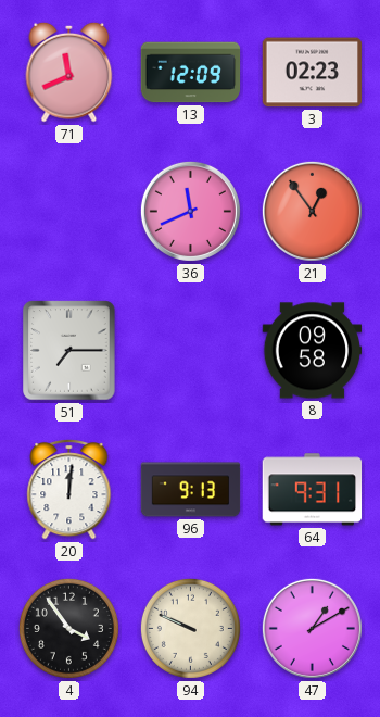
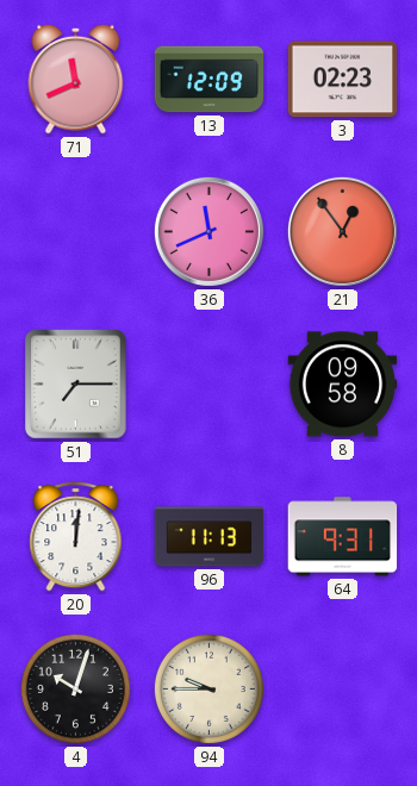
96: 9:13 -> 11:13 (210, 537)
4: 3:54 -> 10:03 (75, 688)
94: 9:49 -> 9:45 (208, 688)
47: 1:10 -> none (312, 628)
